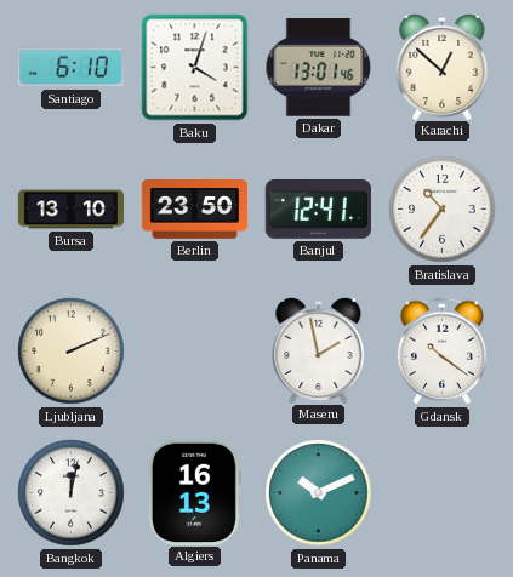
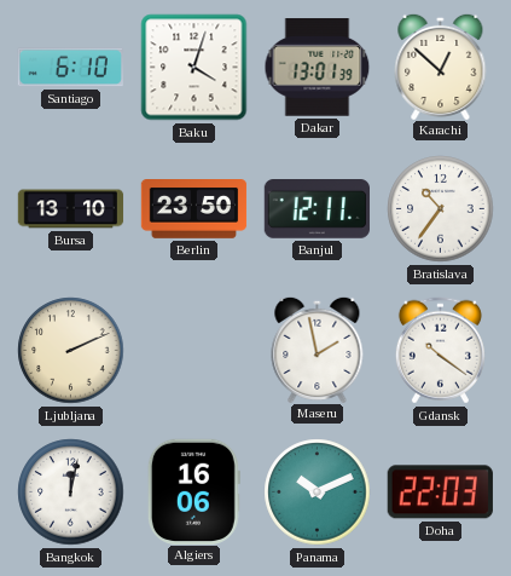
Dakar: 13:01:46 -> 13:01:39 (318, 68)
Banjul: 12:41 -> 12:11 (317, 209)
Algiers: 16:13 -> 16:06 (193, 491)
Doha: none -> 22:03 (440, 493)
